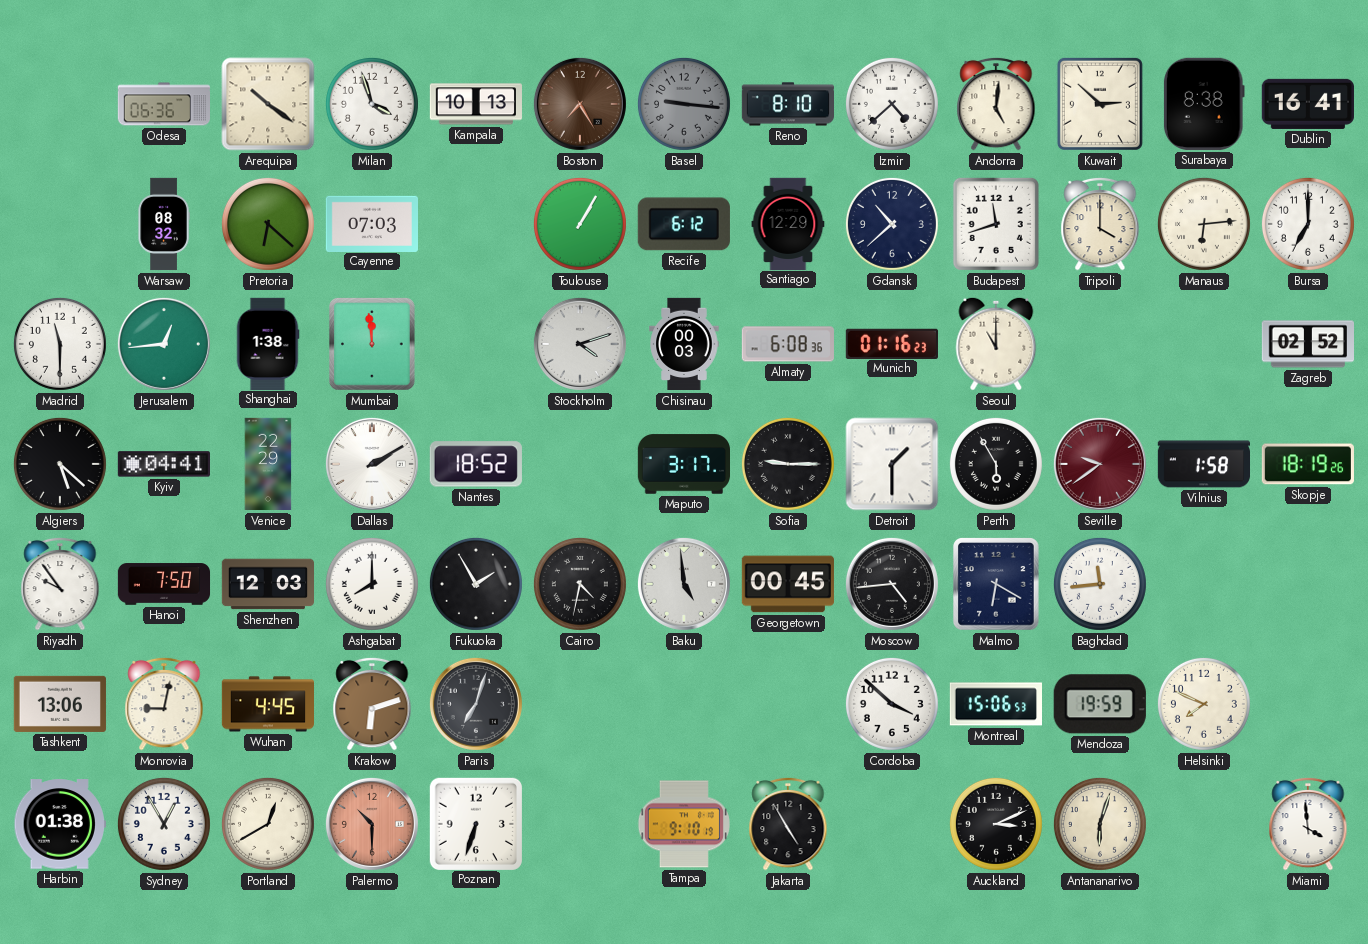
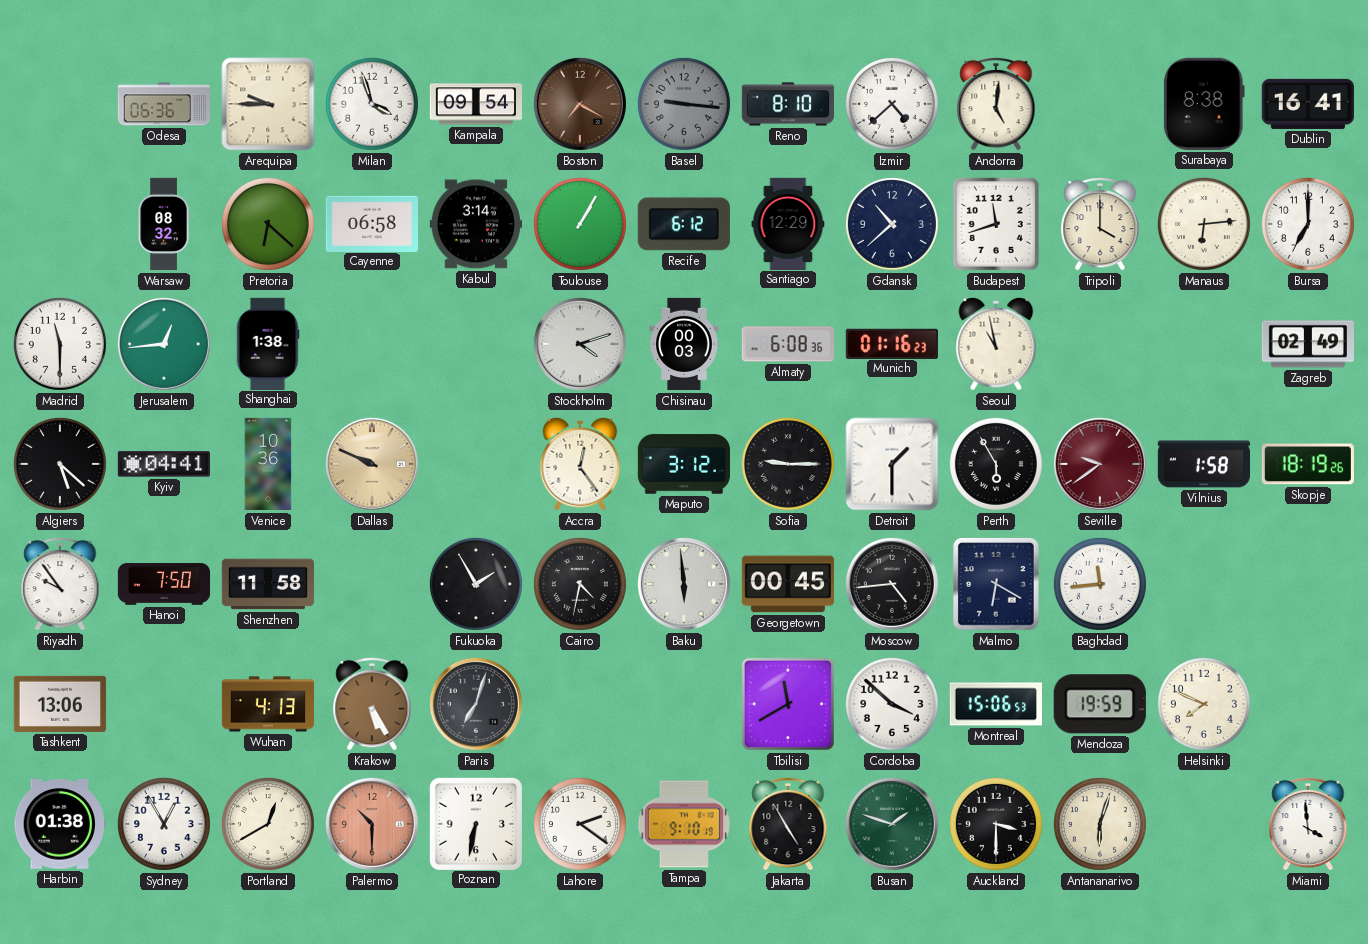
Arequipa: 10:21 -> 9:45 (268, 104)
Kampala: 10:13 -> 09:54 (476, 104)
Boston: 7:25 -> 7:20 (580, 104)
Kuwait: 2:52 -> none (1100, 104)
Cayenne: 07:03 -> 06:58 (371, 223)
Kabul: none -> 3:14 (475, 224)
Mumbai: 11:59 -> none (373, 344)
Seoul: 11:00 -> 10:58 (996, 344)
Zagreb: 02:52 -> 02:49 (1307, 344)
Venice: 22:29 -> 10:36 (268, 464)
Dallas: 2:10 -> 9:49 (372, 464)
Dallas dial: white -> champagne (372, 464)
Nantes: 18:52 -> none (476, 464)
Accra: none -> 12:24 (580, 464)
Maputo: 3:17 -> 3:12 (683, 464)
Shenzhen: 12:03 -> 11:58 (267, 584)
Ashgabat: 8:00 -> none (372, 584)
Baku: 4:59 -> 5:59 (684, 584)
Monrovia: 9:02 -> none (164, 704)
Wuhan: 4:45 -> 4:13 (267, 704)
Krakow: 6:12 -> 5:25 (372, 704)
Tbilisi: none -> 11:40 (788, 704)
Poznan: 6:33 -> 6:32 (475, 823)
Lahore: none -> 2:21 (580, 824)
Busan: none -> 1:48 (892, 824)
Auckland: 3:11 -> 3:30 (996, 824)
